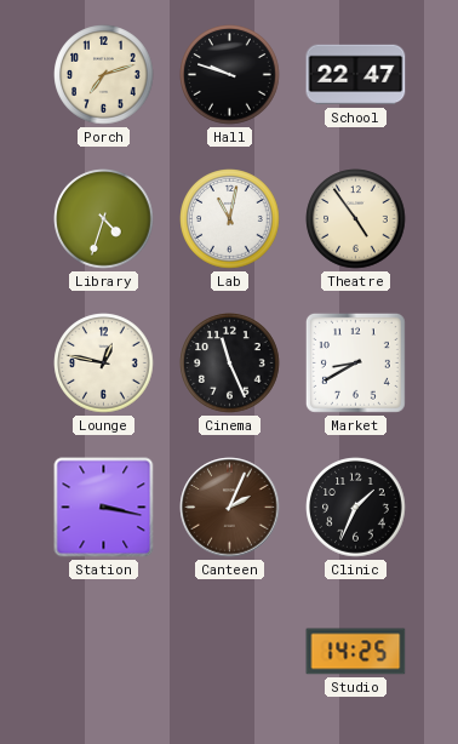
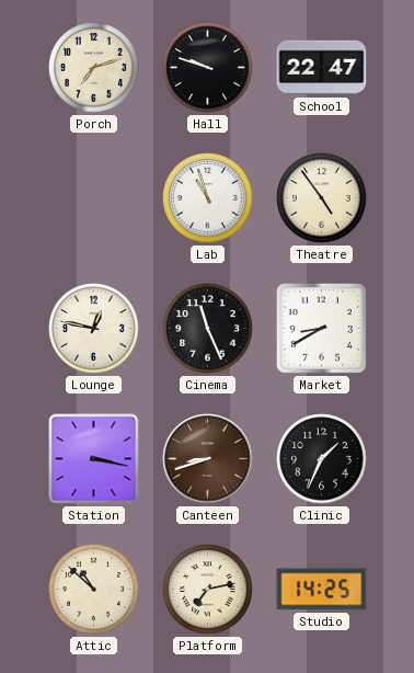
Library: 4:33 -> none (104, 219)
Lab: 11:02 -> 10:57 (208, 198)
Canteen: 2:04 -> 8:42 (208, 459)
Attic: none -> 10:52 (94, 590)
Platform: none -> 7:13 (208, 590)
